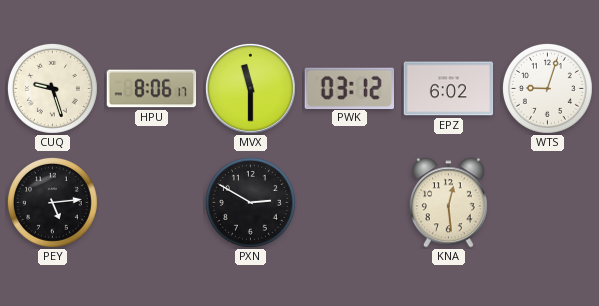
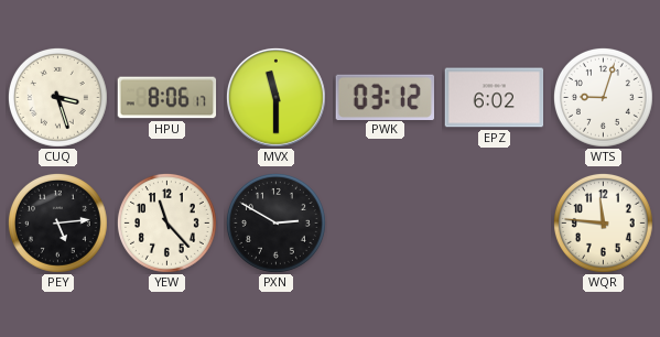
CUQ: 9:27 -> 3:27 (57, 97)
YEW: none -> 11:23 (166, 222)
KNA: 12:29 -> none (448, 203)
WQR: none -> 11:46 (603, 222)
